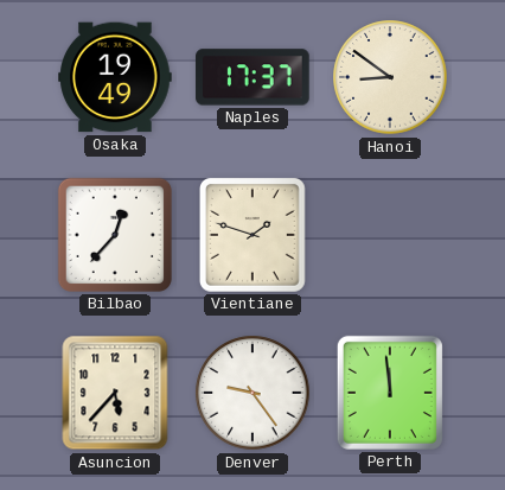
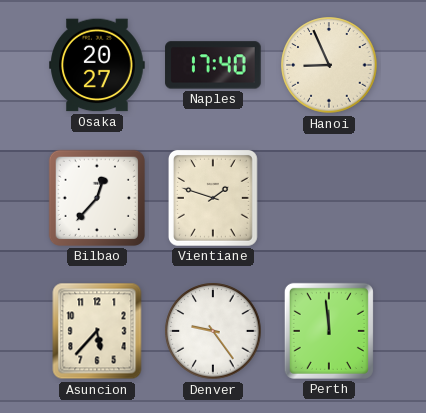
Osaka: 19:49 -> 20:27 (97, 65)
Naples: 17:37 -> 17:40 (213, 65)
Hanoi: 8:51 -> 8:56 (329, 65)
